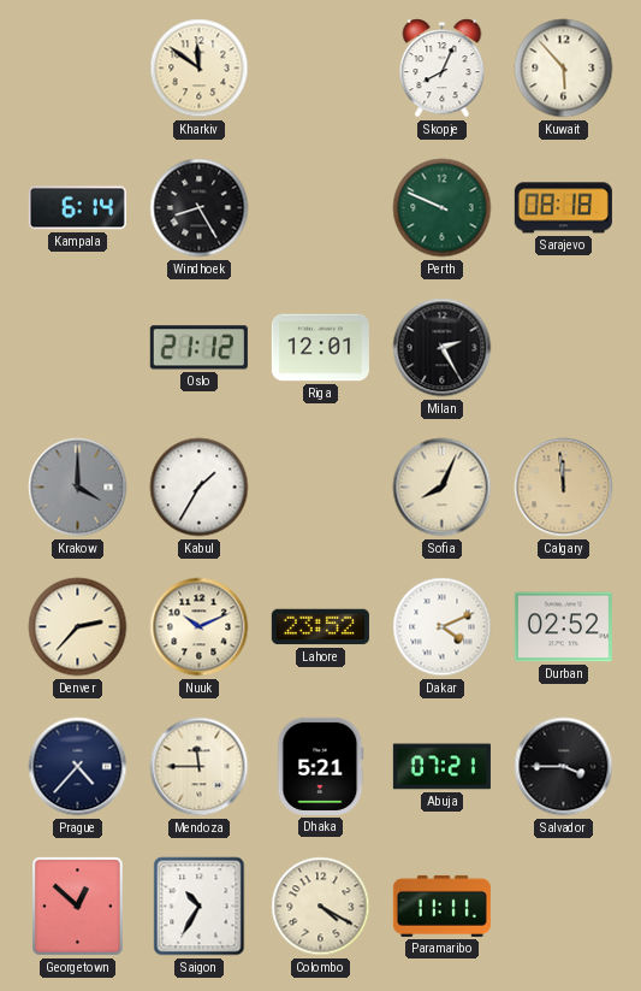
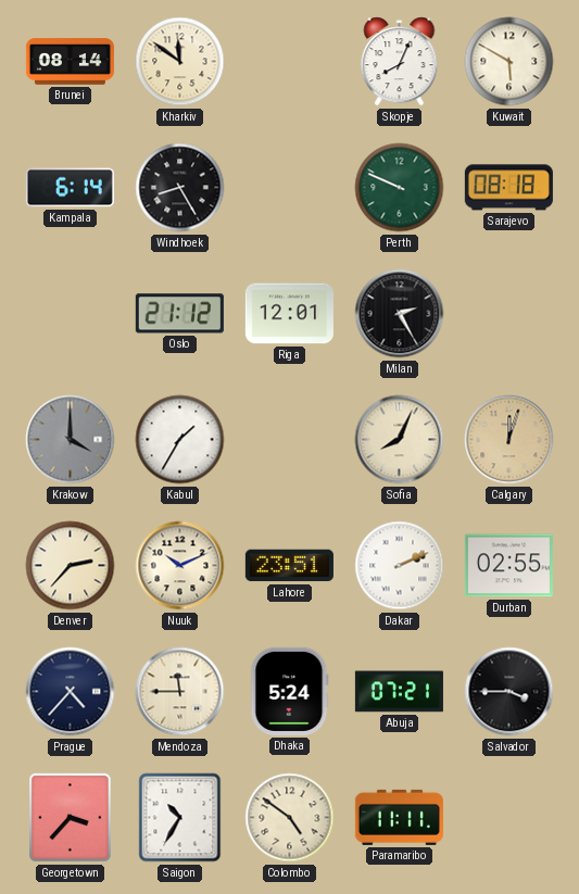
Brunei: none -> 08:14 (70, 62)
Kuwait: 5:53 -> 5:50 (509, 62)
Calgary: 11:59 -> 12:03 (509, 440)
Lahore: 23:52 -> 23:51 (289, 566)
Dakar: 4:11 -> 2:11 (400, 566)
Durban: 02:52 -> 02:55 (508, 566)
Dhaka: 5:21 -> 5:24 (290, 691)
Georgetown: 12:52 -> 3:37 (71, 818)
Colombo: 4:20 -> 4:51 (290, 818)
